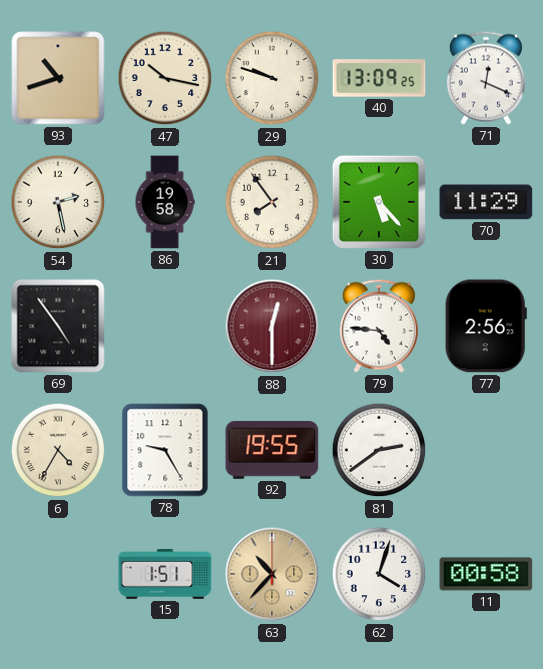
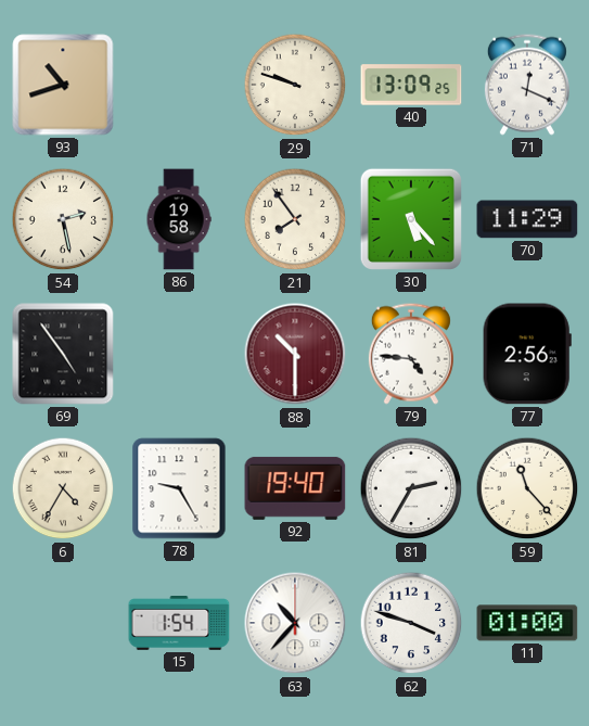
47: 10:17 -> none (165, 78)
88: 12:30 -> 10:30 (295, 354)
92: 19:55 -> 19:40 (295, 488)
81: 2:39 -> 2:35 (411, 488)
59: none -> 11:23 (527, 488)
15: 1:51 -> 1:54 (179, 624)
63 dial: champagne -> white (295, 623)
62: 4:03 -> 3:48 (411, 623)
11: 00:58 -> 01:00 (527, 623)
